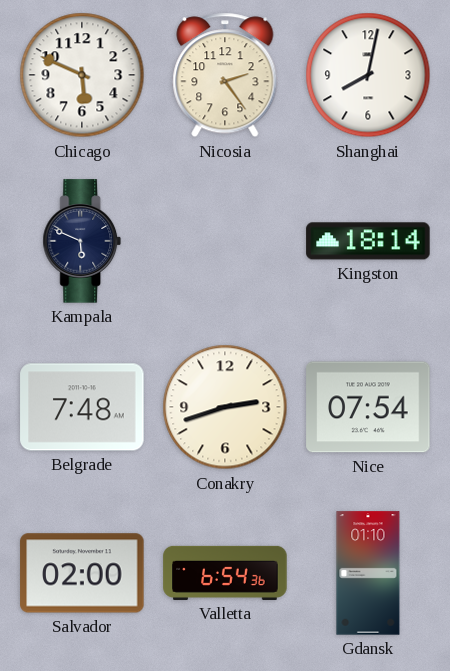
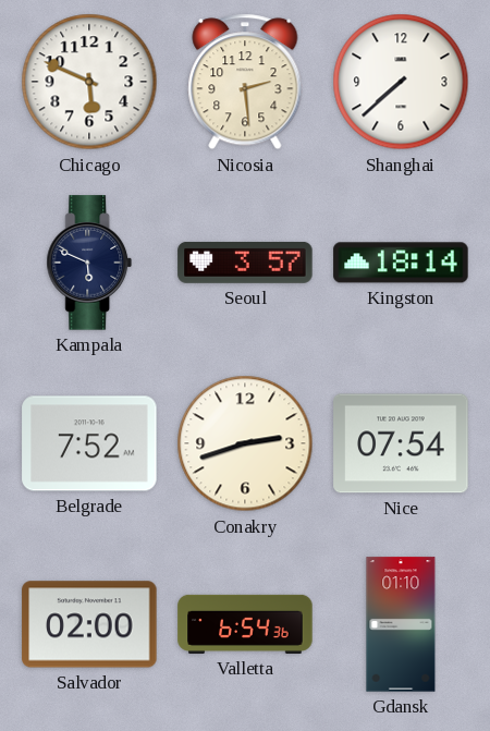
Nicosia: 2:24 -> 2:29 (245, 82)
Shanghai: 8:02 -> 7:38 (401, 82)
Seoul: none -> 3:57 (245, 263)
Belgrade: 7:48 -> 7:52 (89, 443)
